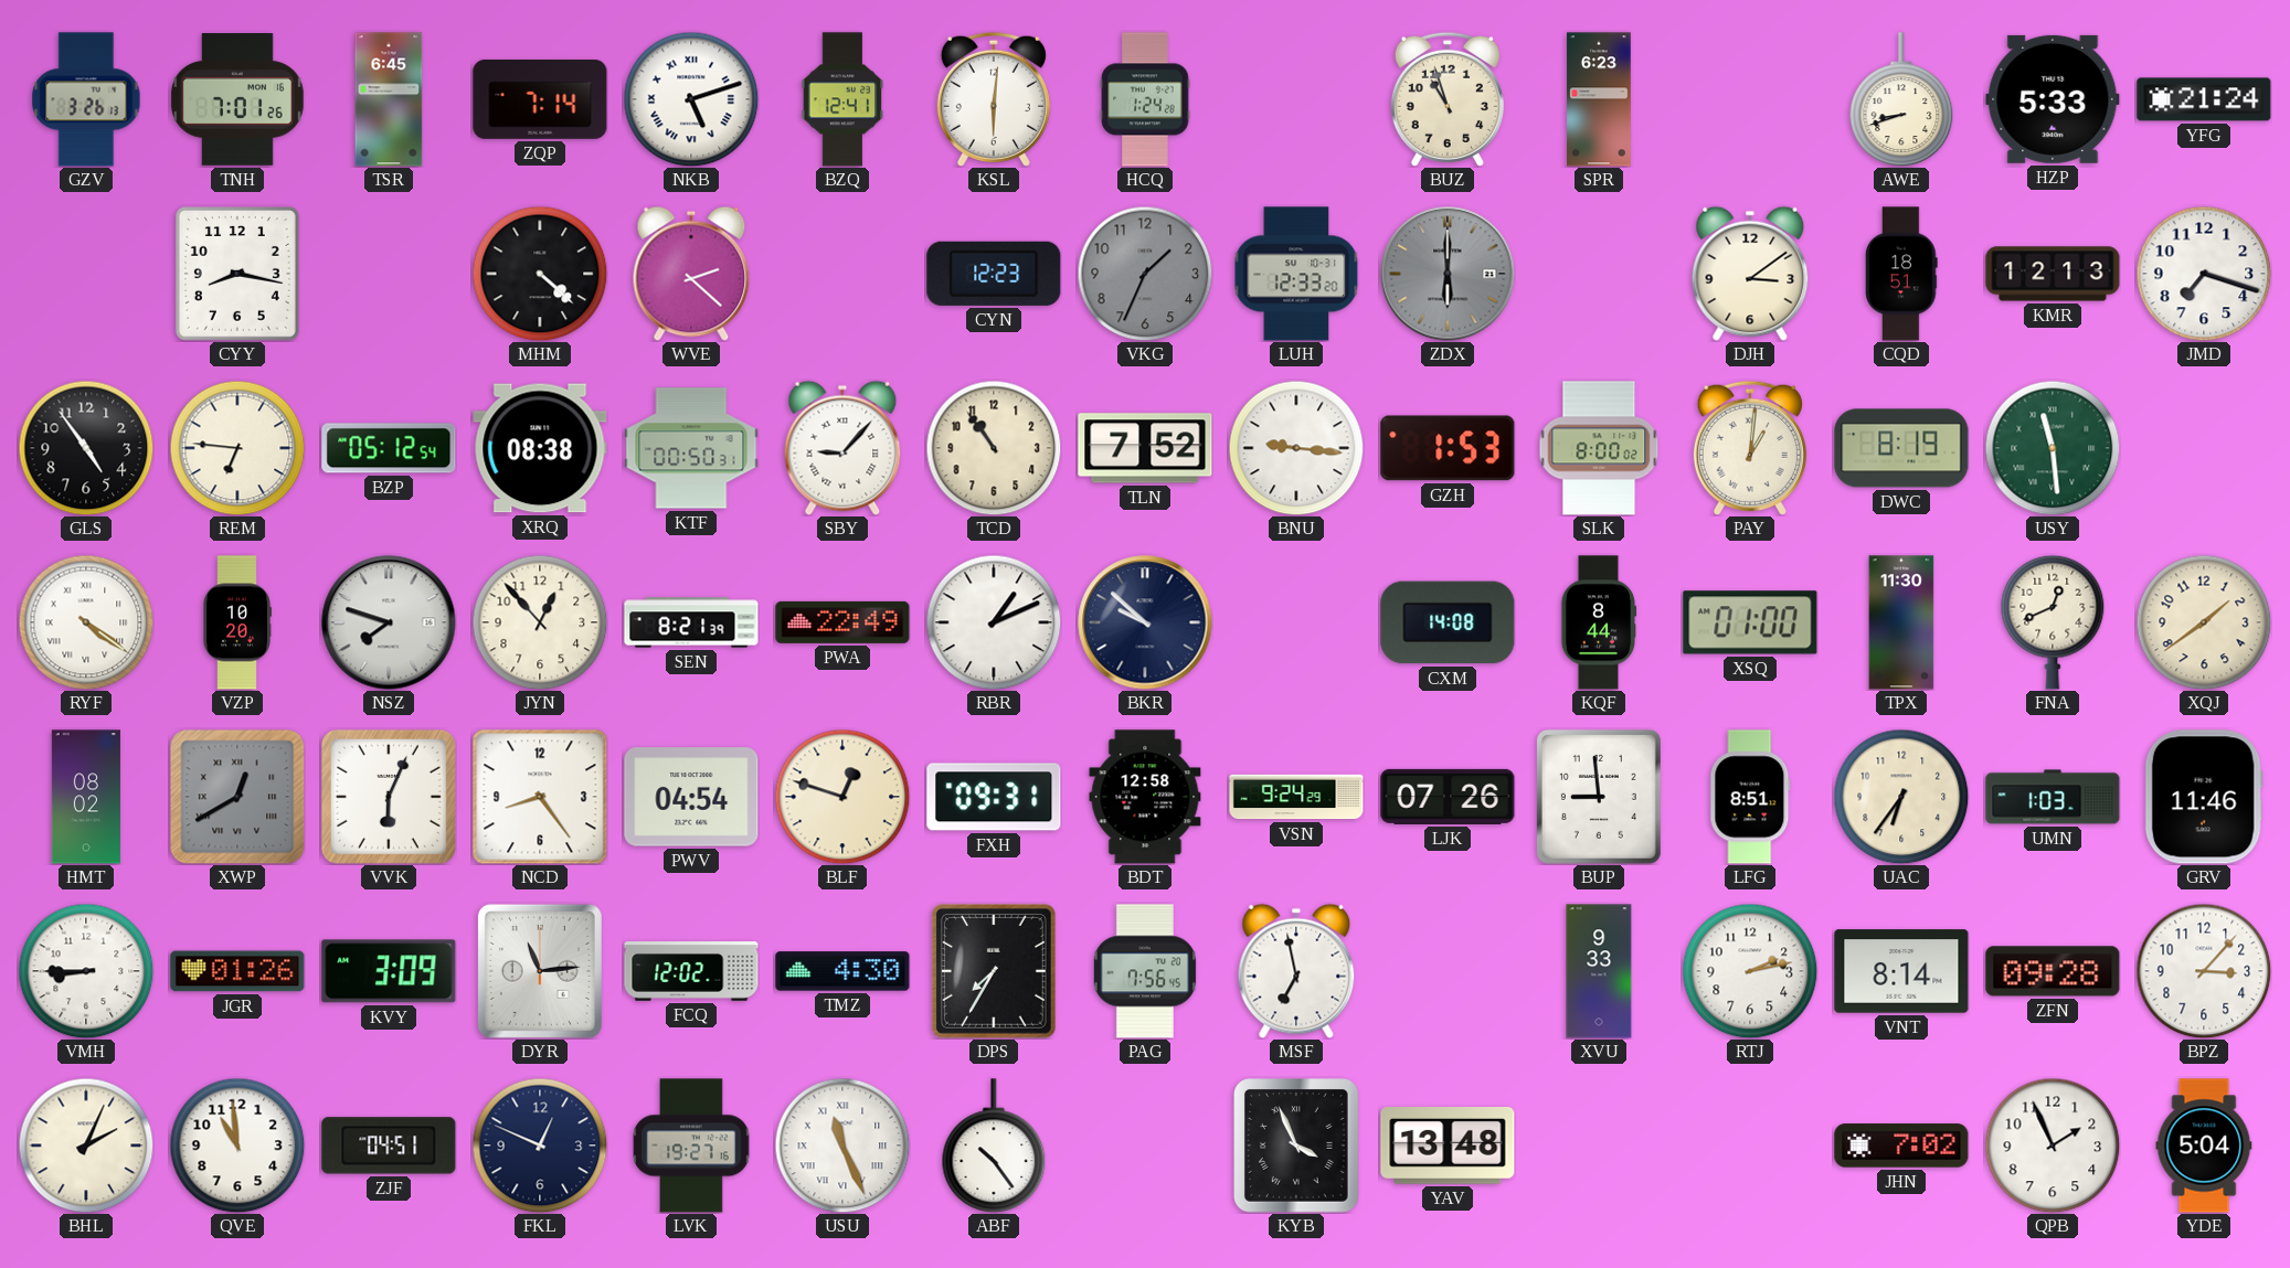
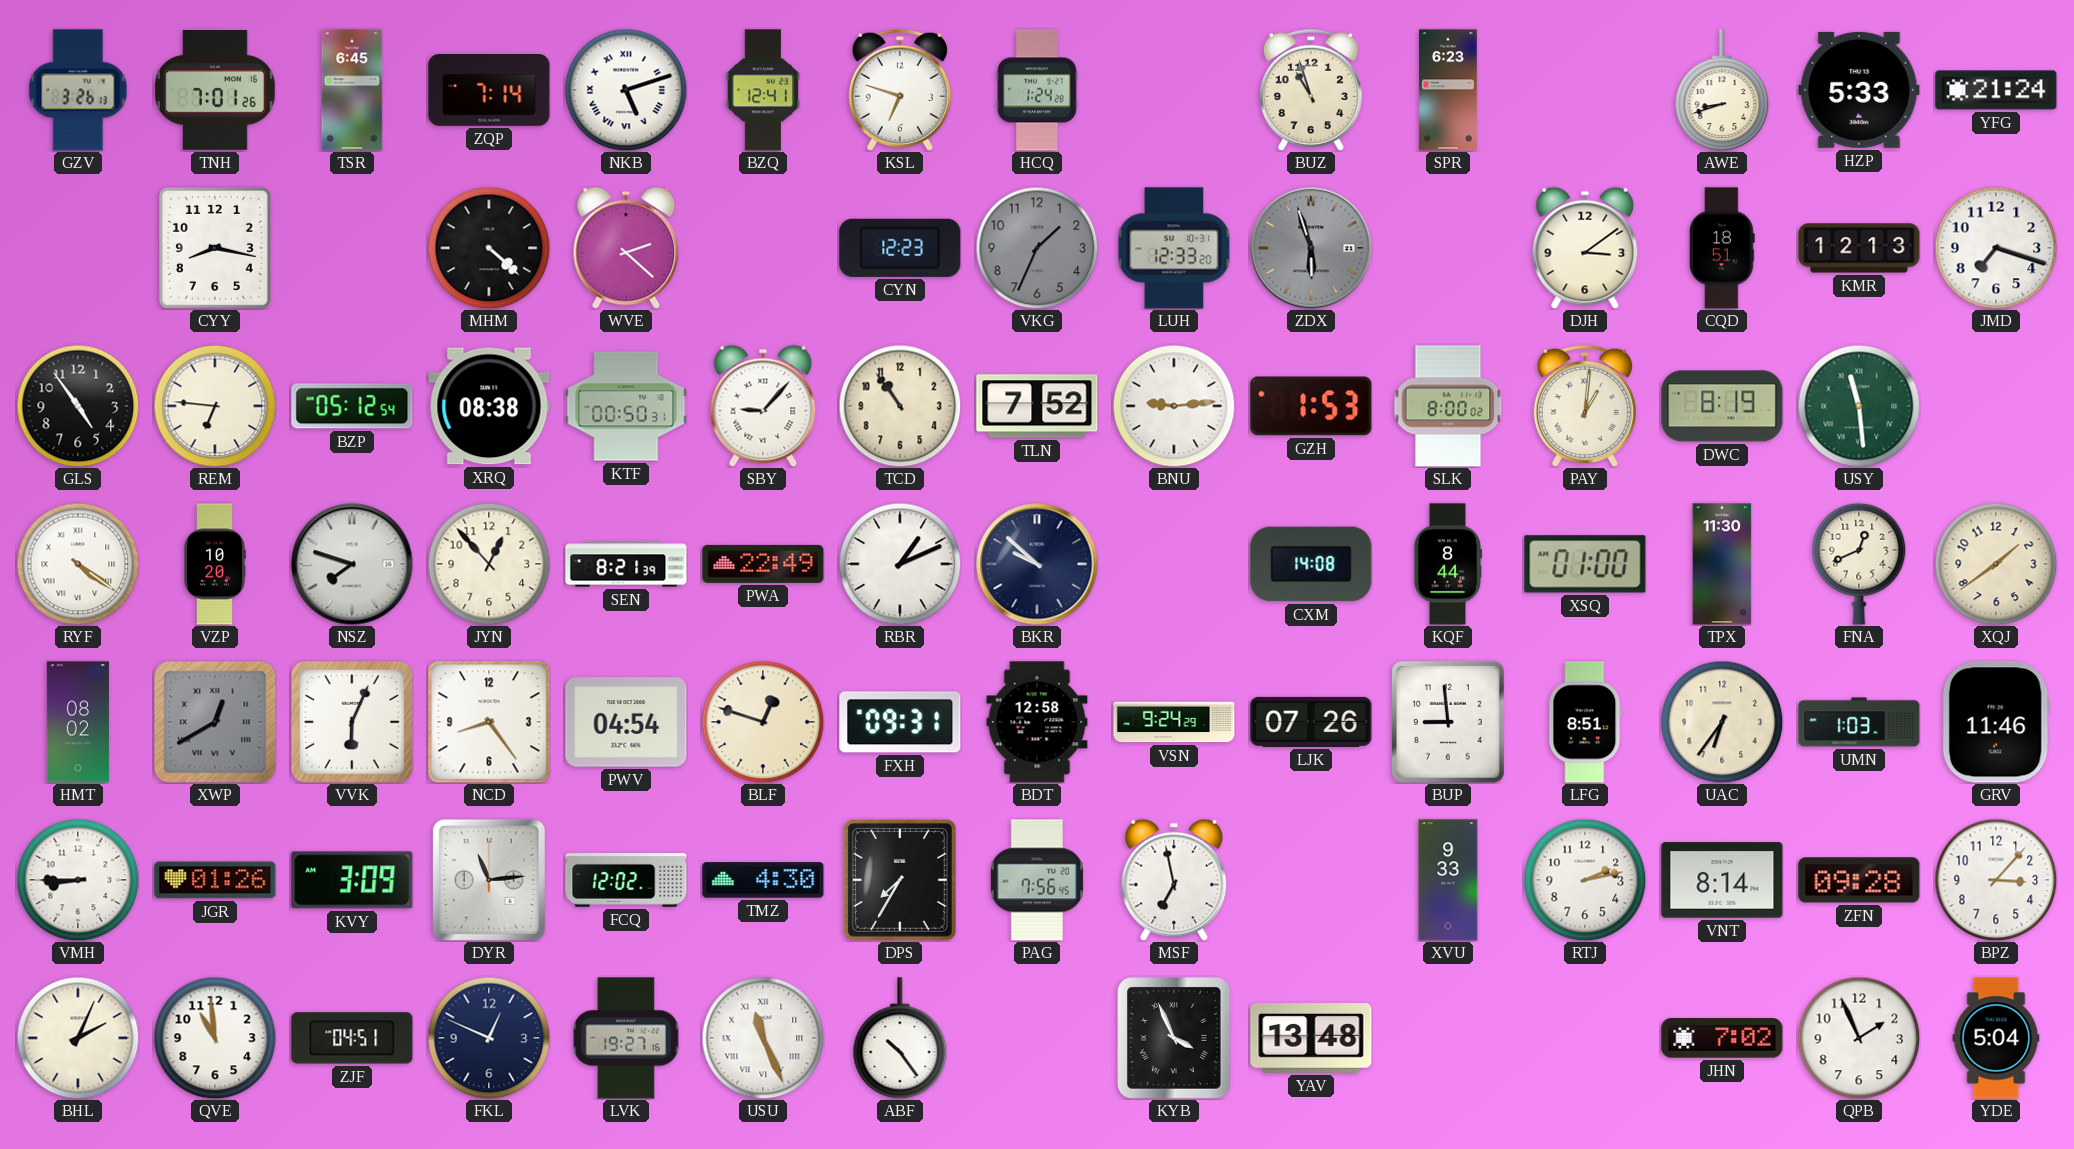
KSL: 6:01 -> 6:48 (900, 90)
ZDX: 6:00 -> 5:57 (1311, 248)
BNU: 9:16 -> 9:14 (1174, 406)
